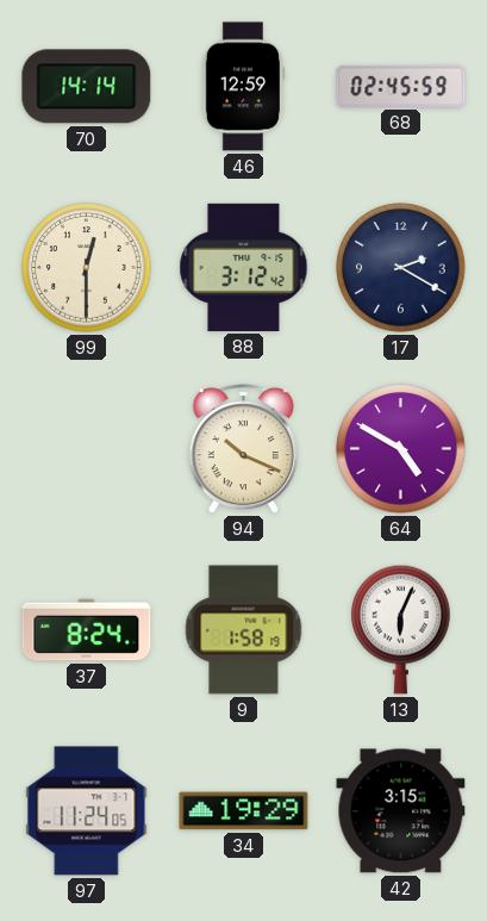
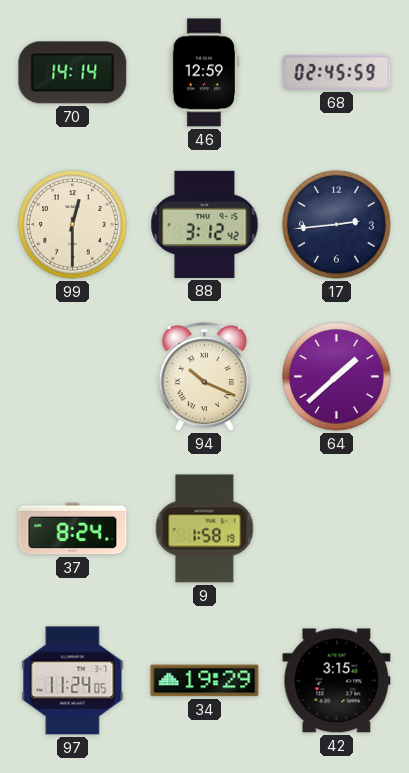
17: 2:20 -> 2:44 (337, 225)
64: 4:50 -> 1:38 (337, 377)
13: 6:04 -> none (401, 629)
